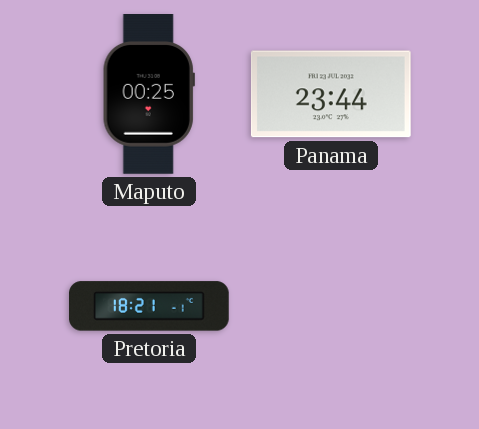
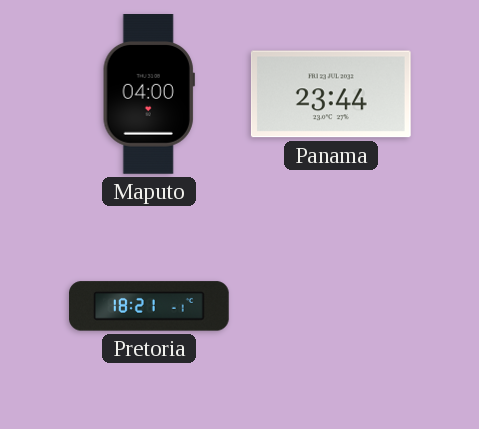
Maputo: 00:25 -> 04:00 (149, 95)
